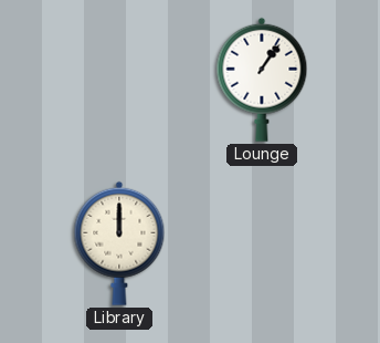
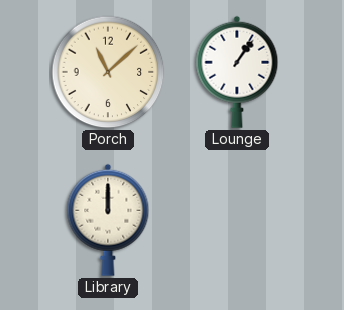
Porch: none -> 11:08 (108, 72)
